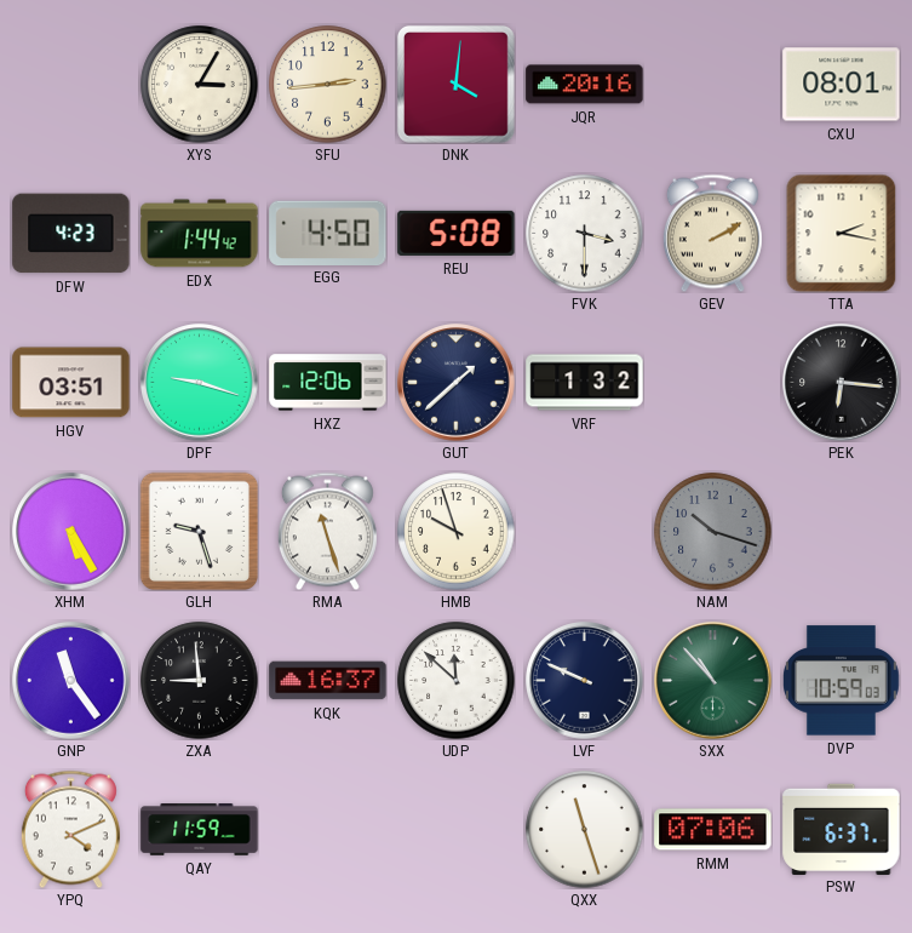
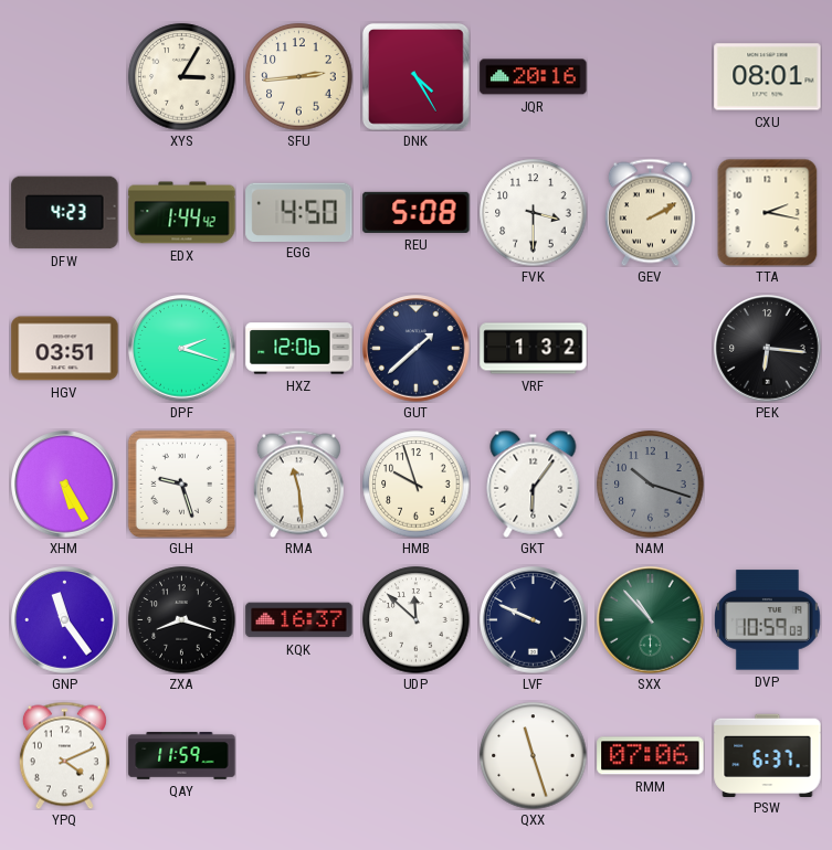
DNK: 4:01 -> 4:25 (417, 77)
DPF: 9:18 -> 2:18 (182, 349)
RMA: 11:27 -> 11:29 (298, 484)
GKT: none -> 6:06 (534, 484)
ZXA: 8:59 -> 8:18 (182, 620)
